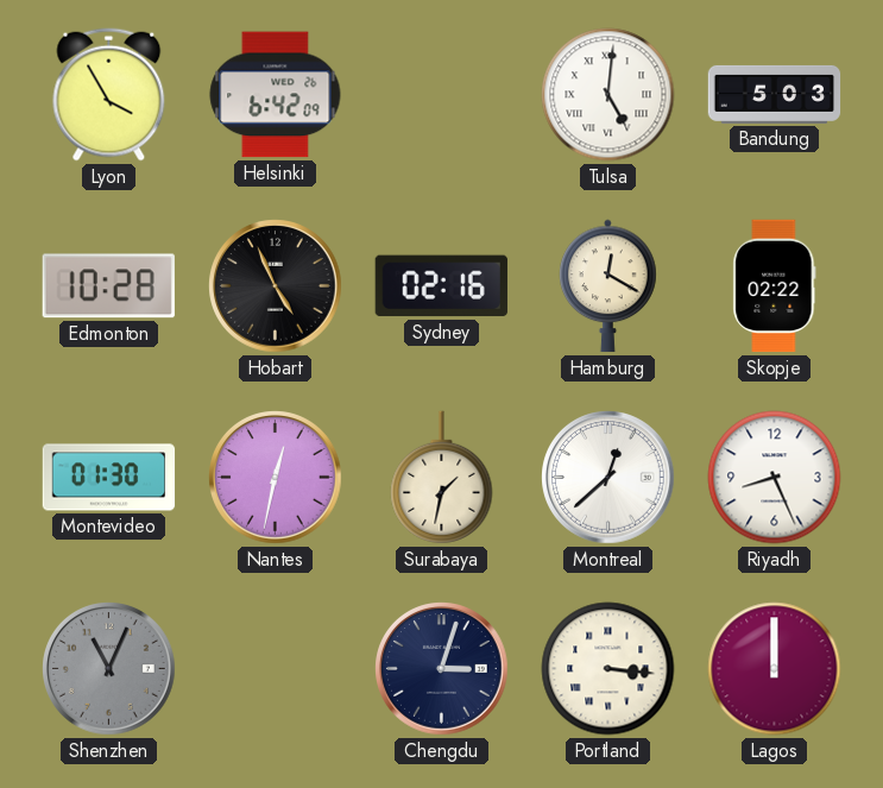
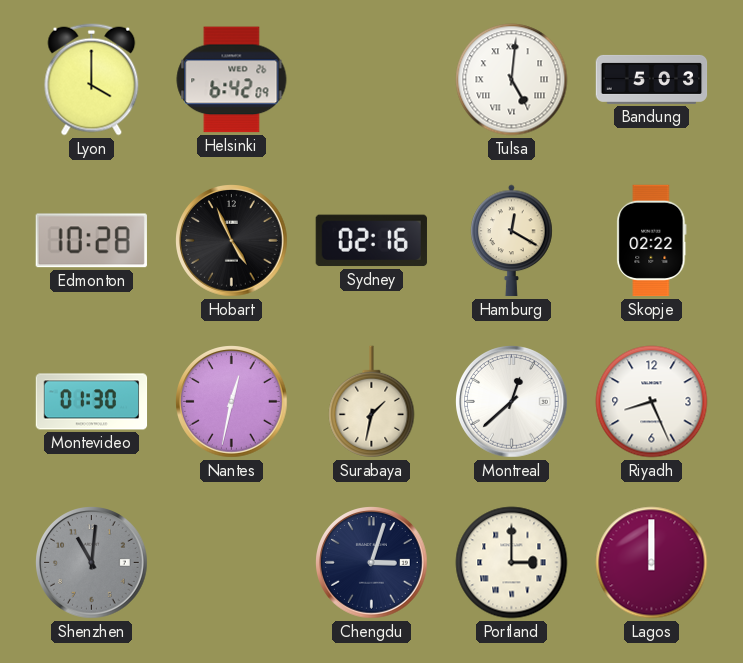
Lyon: 3:55 -> 4:00 (92, 80)
Shenzhen: 11:04 -> 11:01 (92, 563)
Portland: 3:16 -> 3:00 (512, 563)
